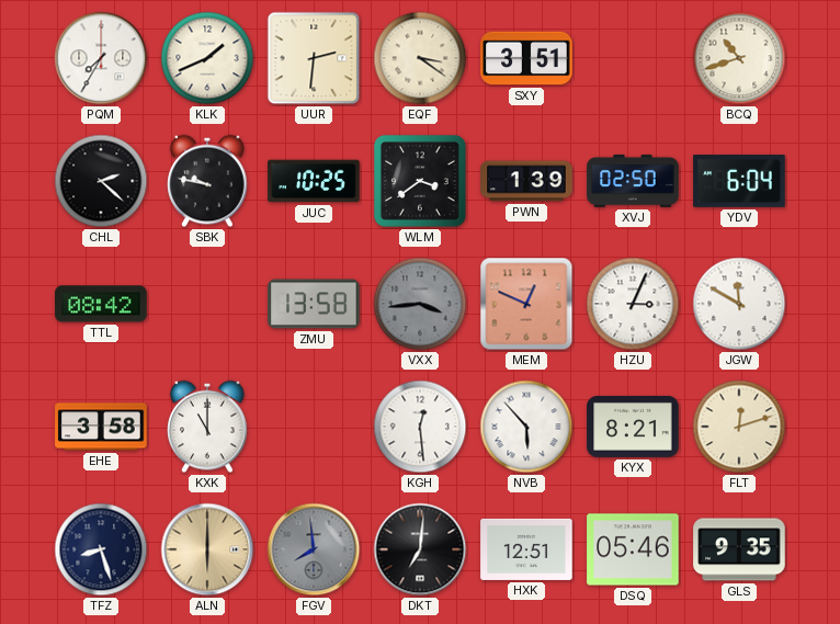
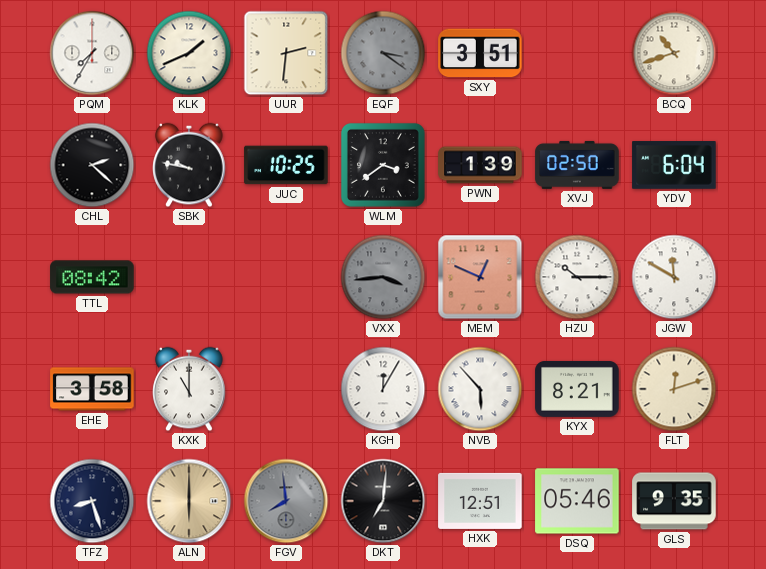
EQF dial: cream -> grey (383, 53)
ZMU: 13:58 -> none (314, 304)
HZU: 3:04 -> 10:15 (577, 277)
KGH: 12:29 -> 12:05 (383, 389)
